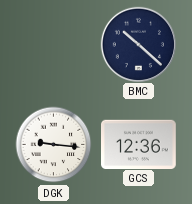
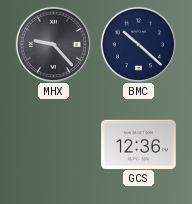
MHX: none -> 9:23 (53, 44)
DGK: 9:16 -> none (54, 145)
